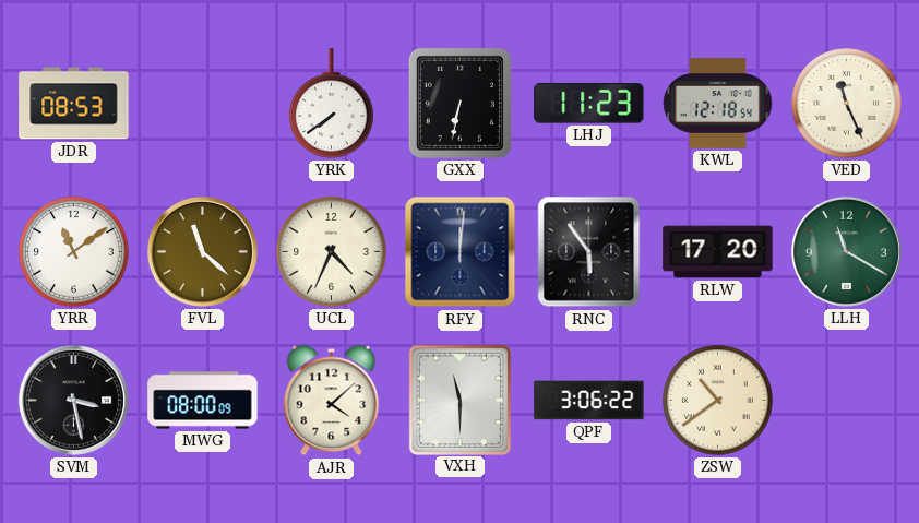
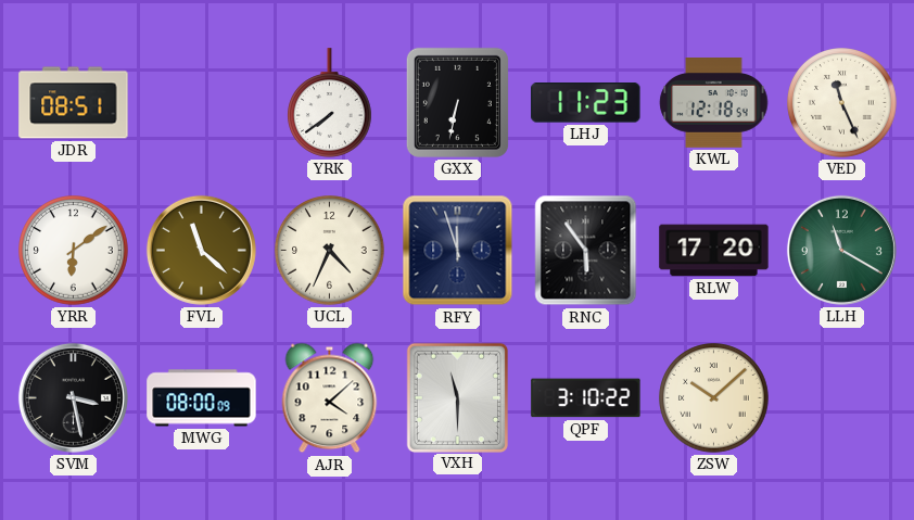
JDR: 08:53 -> 08:51 (74, 103)
YRR: 11:09 -> 6:09 (74, 251)
RFY: 12:01 -> 11:57 (458, 251)
QPF: 3:06 -> 3:10 (586, 398)
ZSW: 10:39 -> 10:08 (714, 398)
